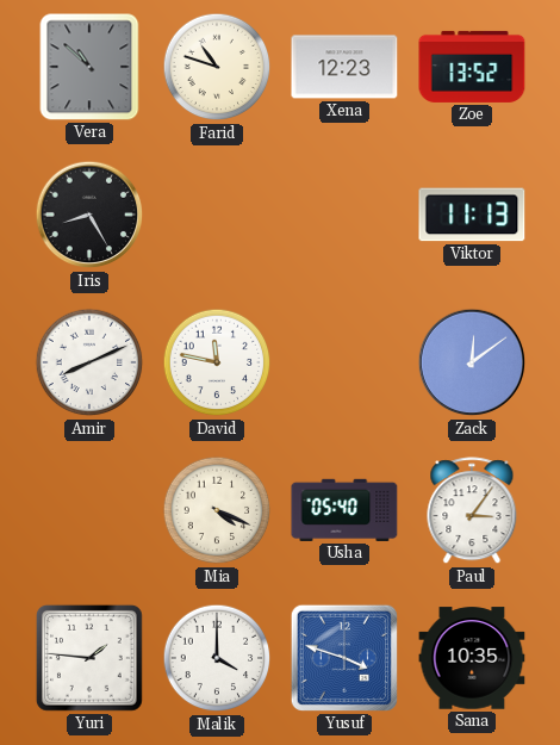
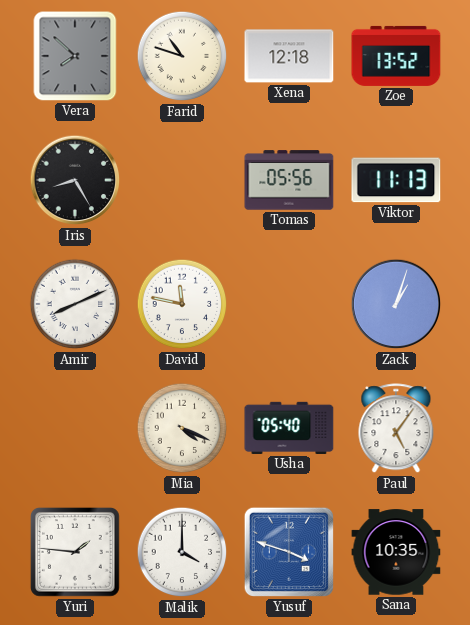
Vera: 10:52 -> 7:52 (75, 56)
Xena: 12:23 -> 12:18 (289, 56)
Tomas: none -> 05:56 (289, 180)
Zack: 12:09 -> 1:03 (396, 304)
Paul: 3:06 -> 5:06 (396, 429)
